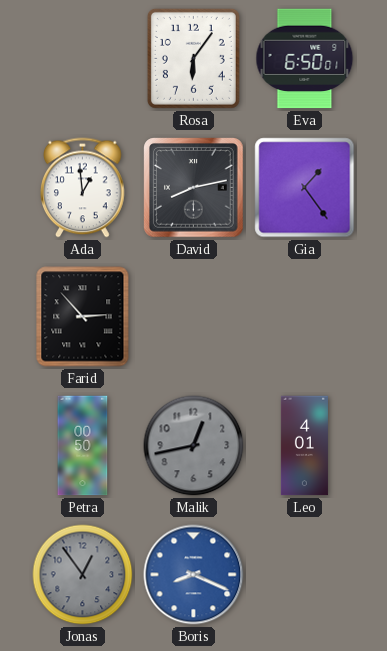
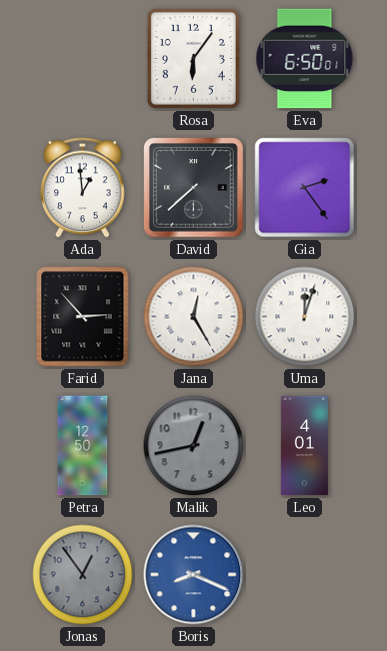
David: 8:13 -> 7:38 (194, 188)
Gia: 1:24 -> 2:24 (305, 188)
Jana: none -> 12:25 (194, 317)
Uma: none -> 12:03 (305, 317)
Petra: 00:50 -> 12:50 (83, 446)
